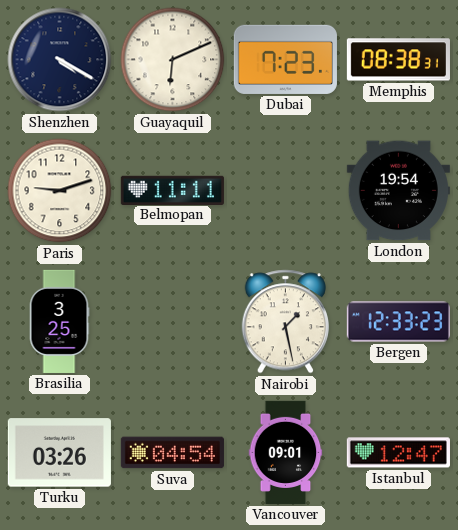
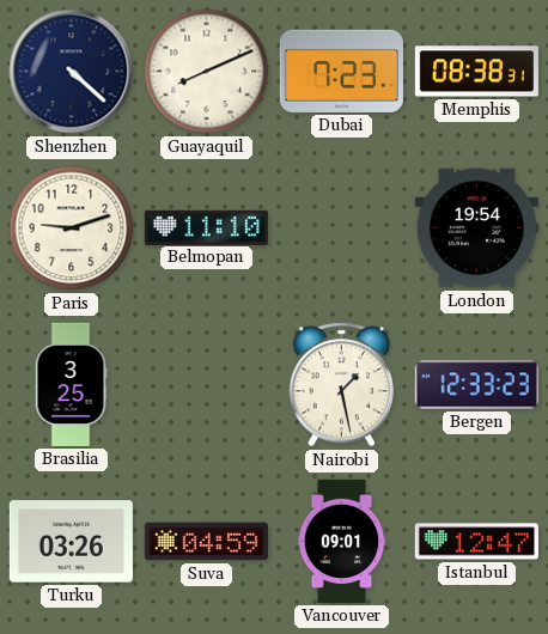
Shenzhen: 4:20 -> 4:22 (72, 72)
Guayaquil: 6:11 -> 8:11 (207, 72)
Belmopan: 11:11 -> 11:10 (206, 227)
Suva: 04:54 -> 04:59 (206, 542)
